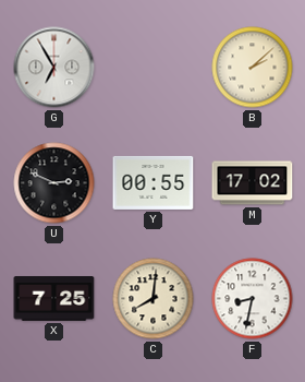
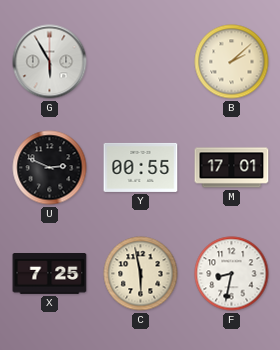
G: 6:55 -> 5:55 (50, 62)
M: 17:02 -> 17:01 (232, 168)
C: 8:01 -> 5:58 (141, 274)
